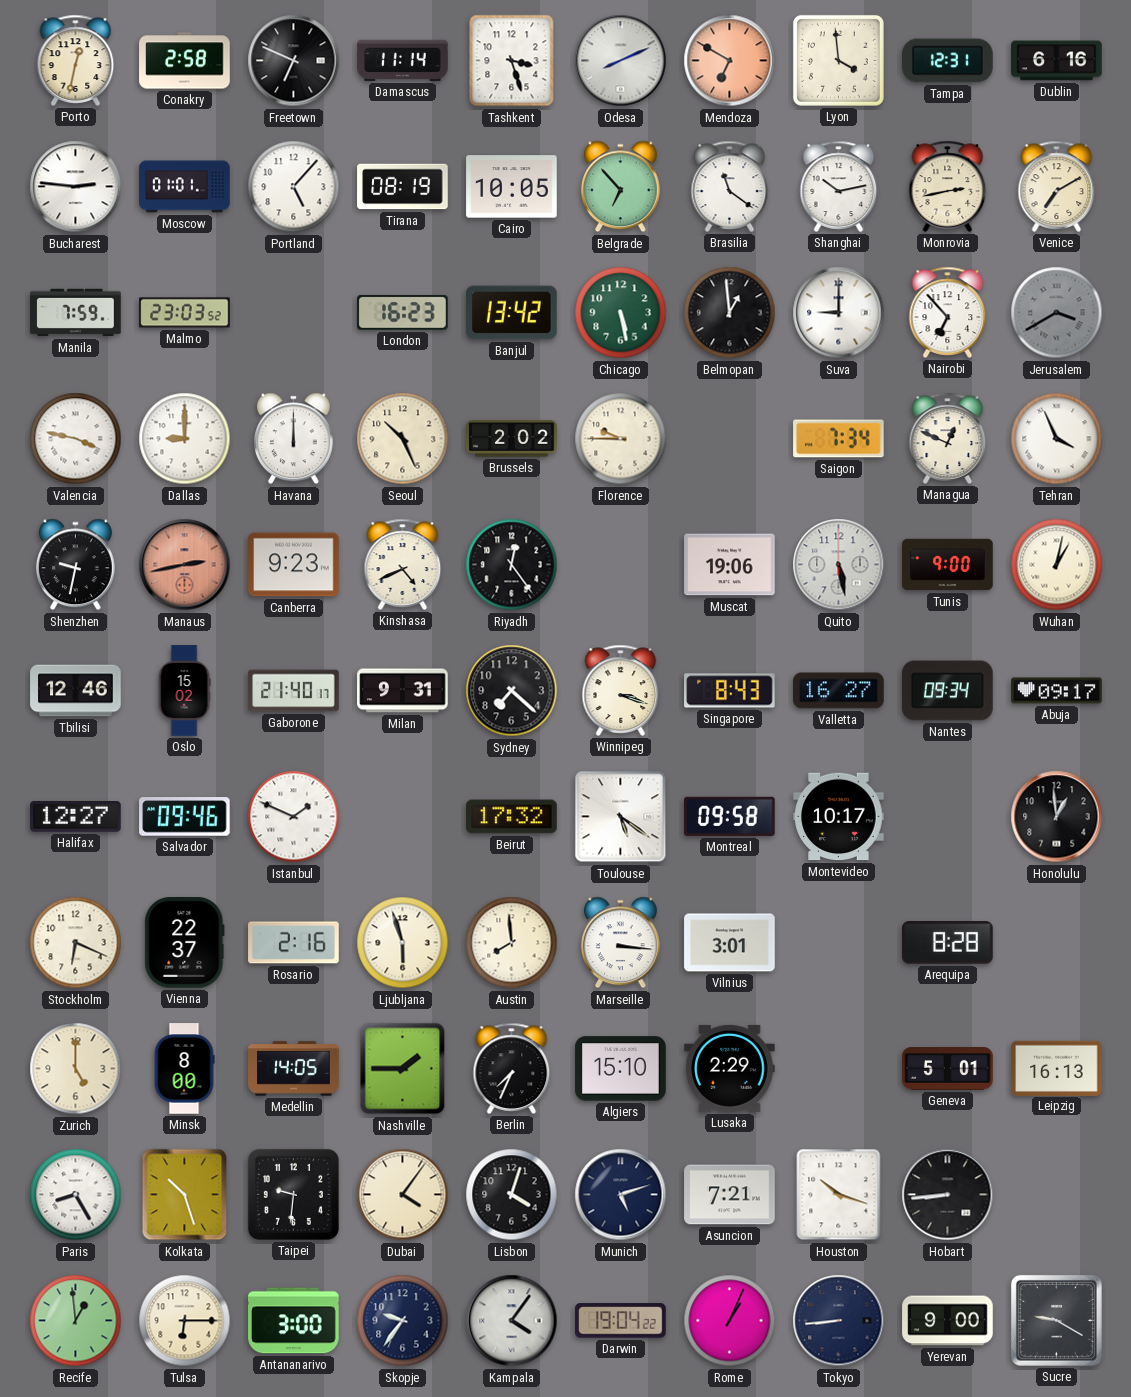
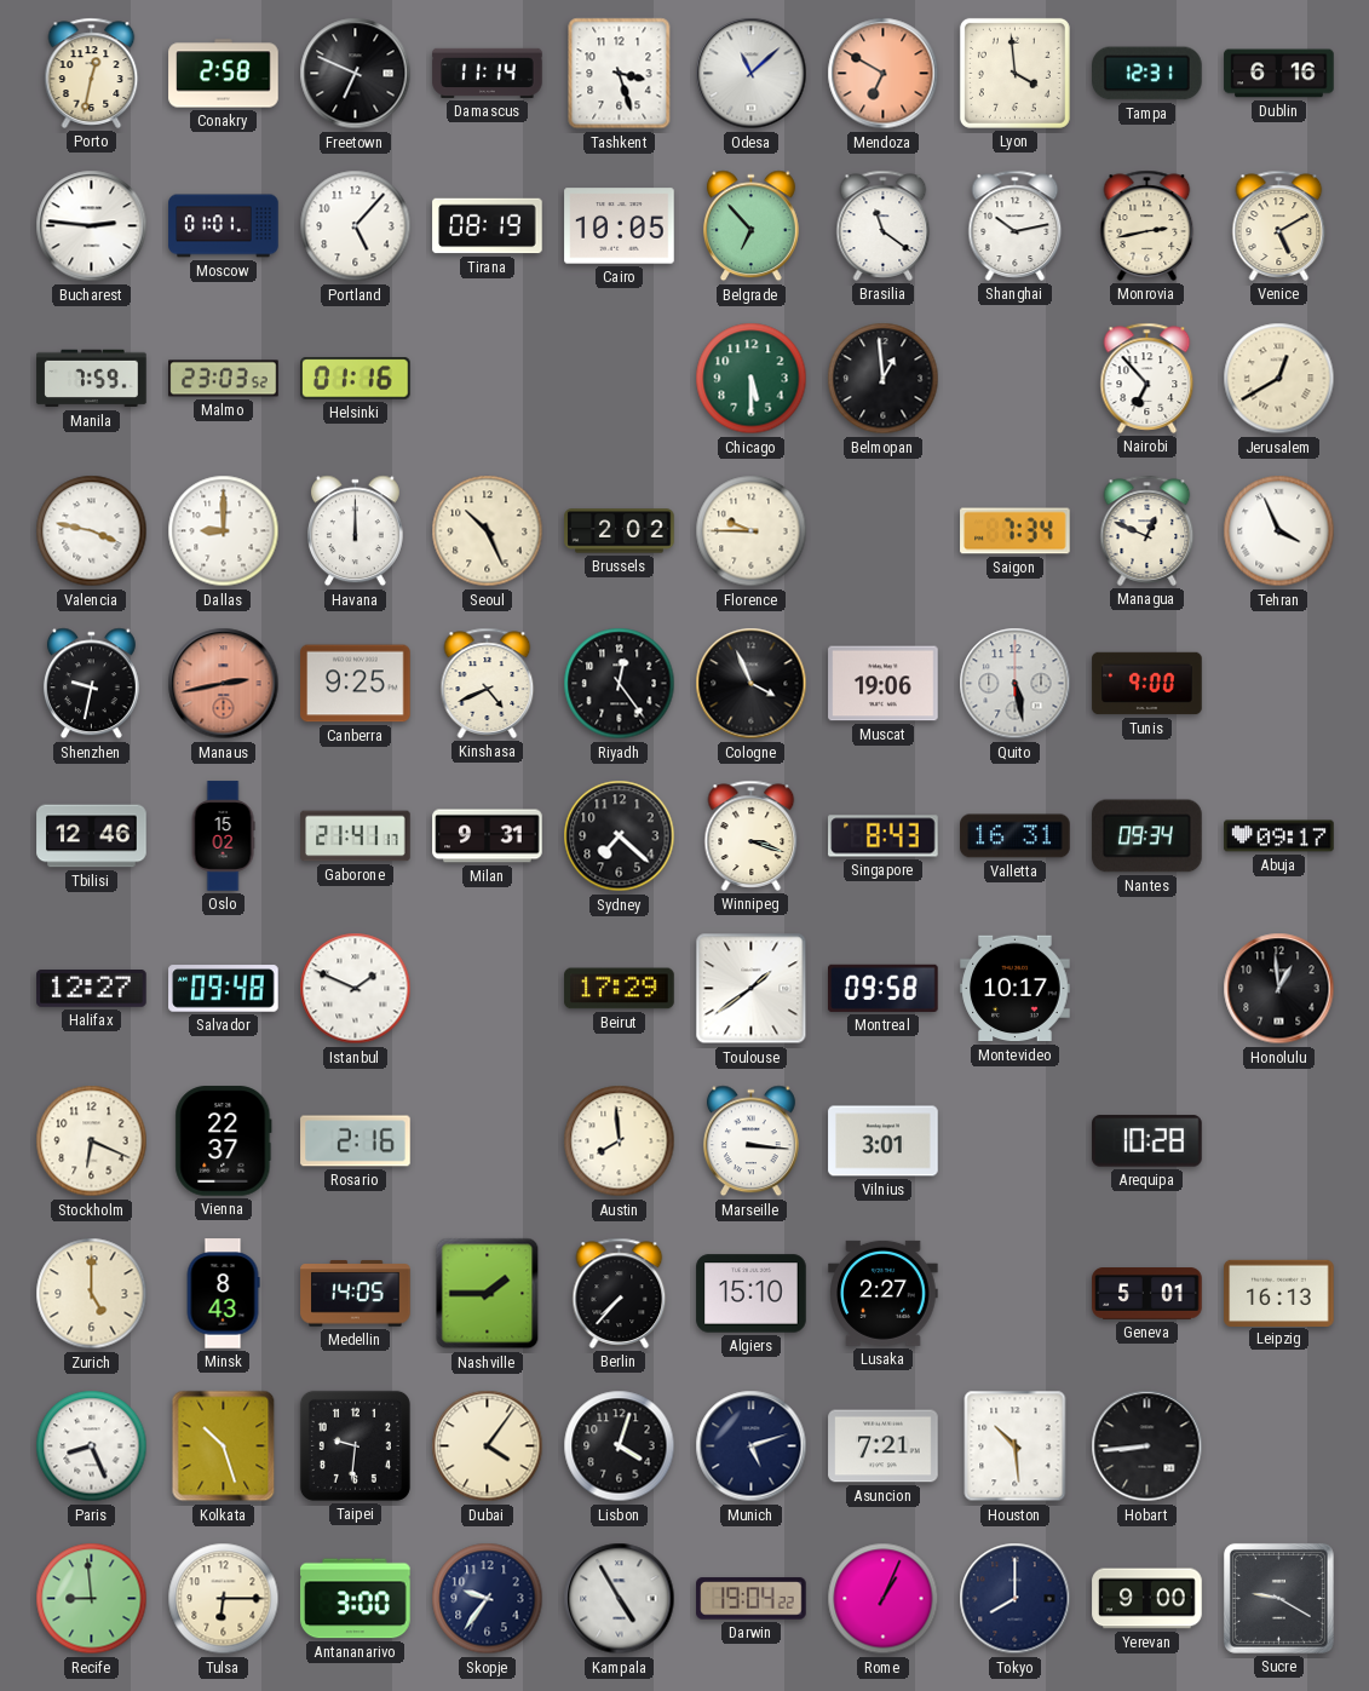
Odesa: 8:11 -> 11:08 (752, 74)
Venice: 7:10 -> 5:10 (1279, 225)
Helsinki: none -> 01:16 (356, 379)
London: 16:23 -> none (403, 313)
Banjul: 13:42 -> none (512, 313)
Chicago: 5:28 -> 5:30 (752, 379)
Suva: 9:00 -> none (839, 313)
Jerusalem: 3:40 -> 12:40 (1279, 379)
Jerusalem dial: grey -> cream (1279, 379)
Canberra: 9:23 -> 9:25 (356, 684)
Cologne: none -> 3:56 (752, 684)
Wuhan: 1:02 -> none (1057, 565)
Gaborone: 21:40 -> 21:41 (356, 836)
Valletta: 16:27 -> 16:31 (1016, 836)
Salvador: 09:46 -> 09:48 (224, 989)
Beirut: 17:32 -> 17:29 (620, 989)
Toulouse: 5:21 -> 1:39 (752, 989)
Ljubljana: 5:57 -> none (403, 943)
Arequipa: 8:28 -> 10:28 (1147, 1141)
Minsk: 8:00 -> 8:43 (223, 1294)
Berlin: 7:34 -> 7:37 (620, 1293)
Lusaka: 2:29 -> 2:27 (884, 1293)
Paris: 8:25 -> 8:26 (92, 1446)
Houston: 10:18 -> 10:29 (1016, 1446)
Recife: 12:59 -> 8:59 (92, 1599)
Kampala: 4:06 -> 4:55 (620, 1599)
Tokyo: 8:44 -> 8:00 (1016, 1599)
